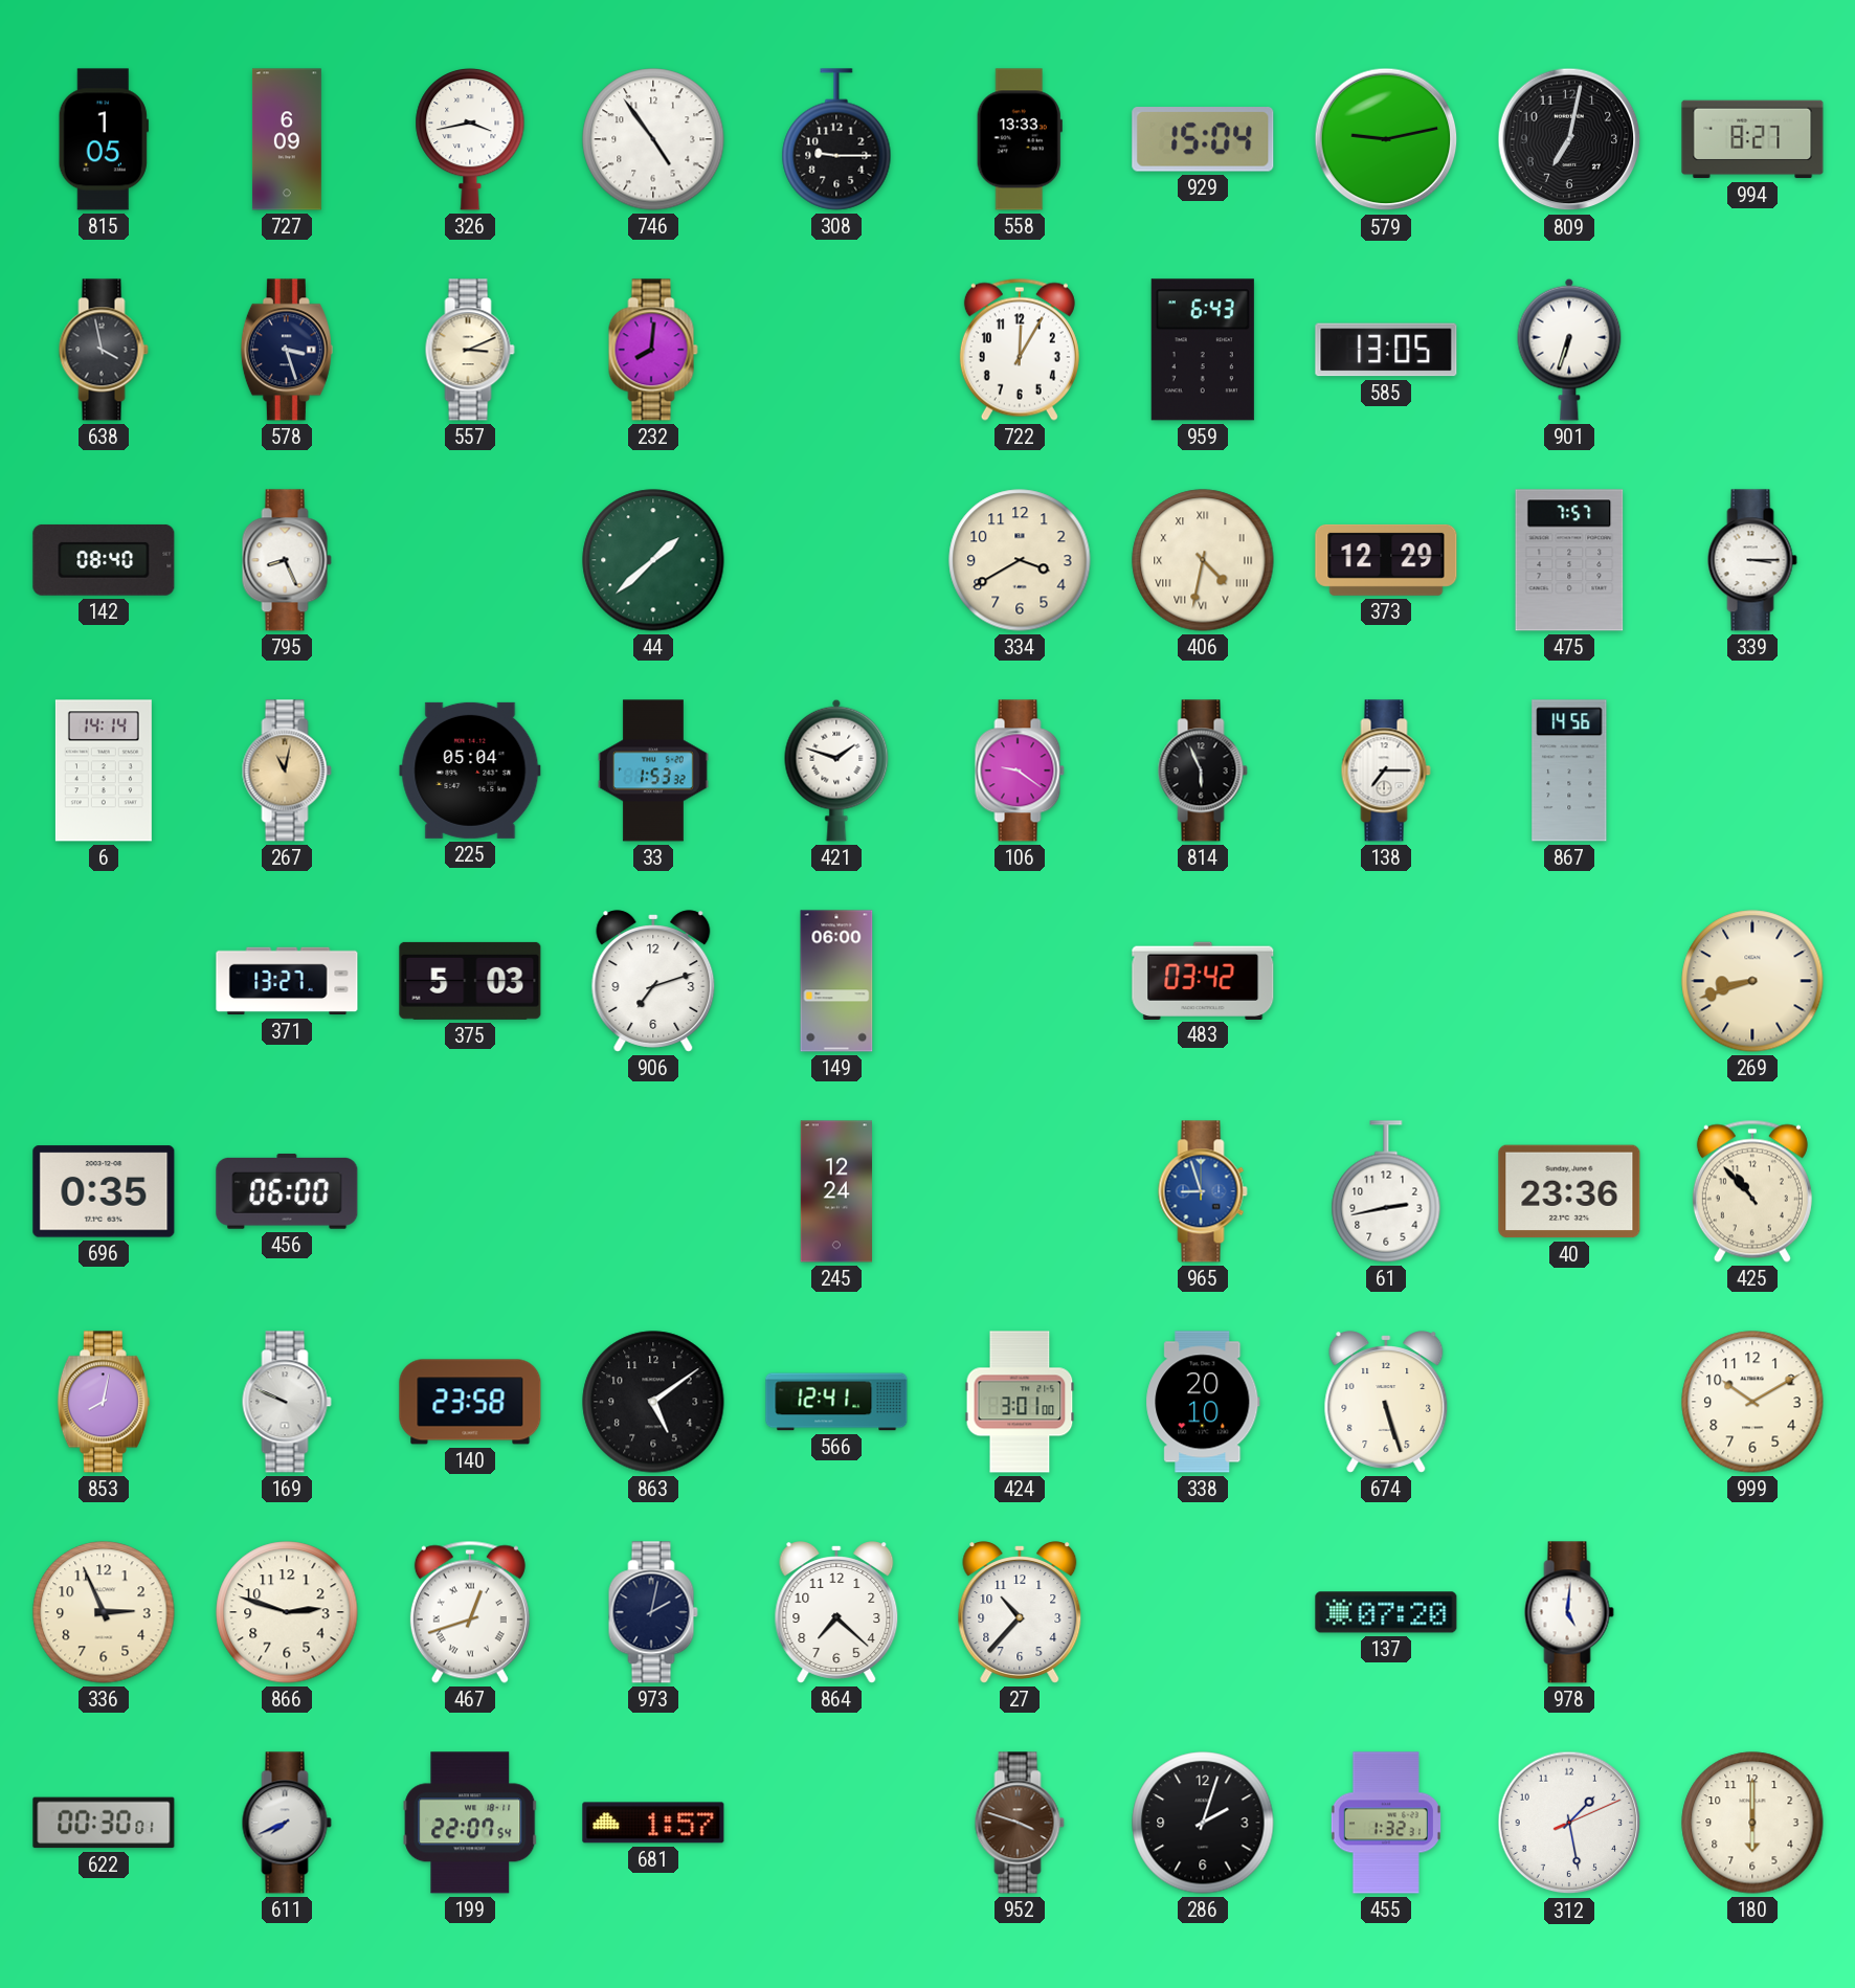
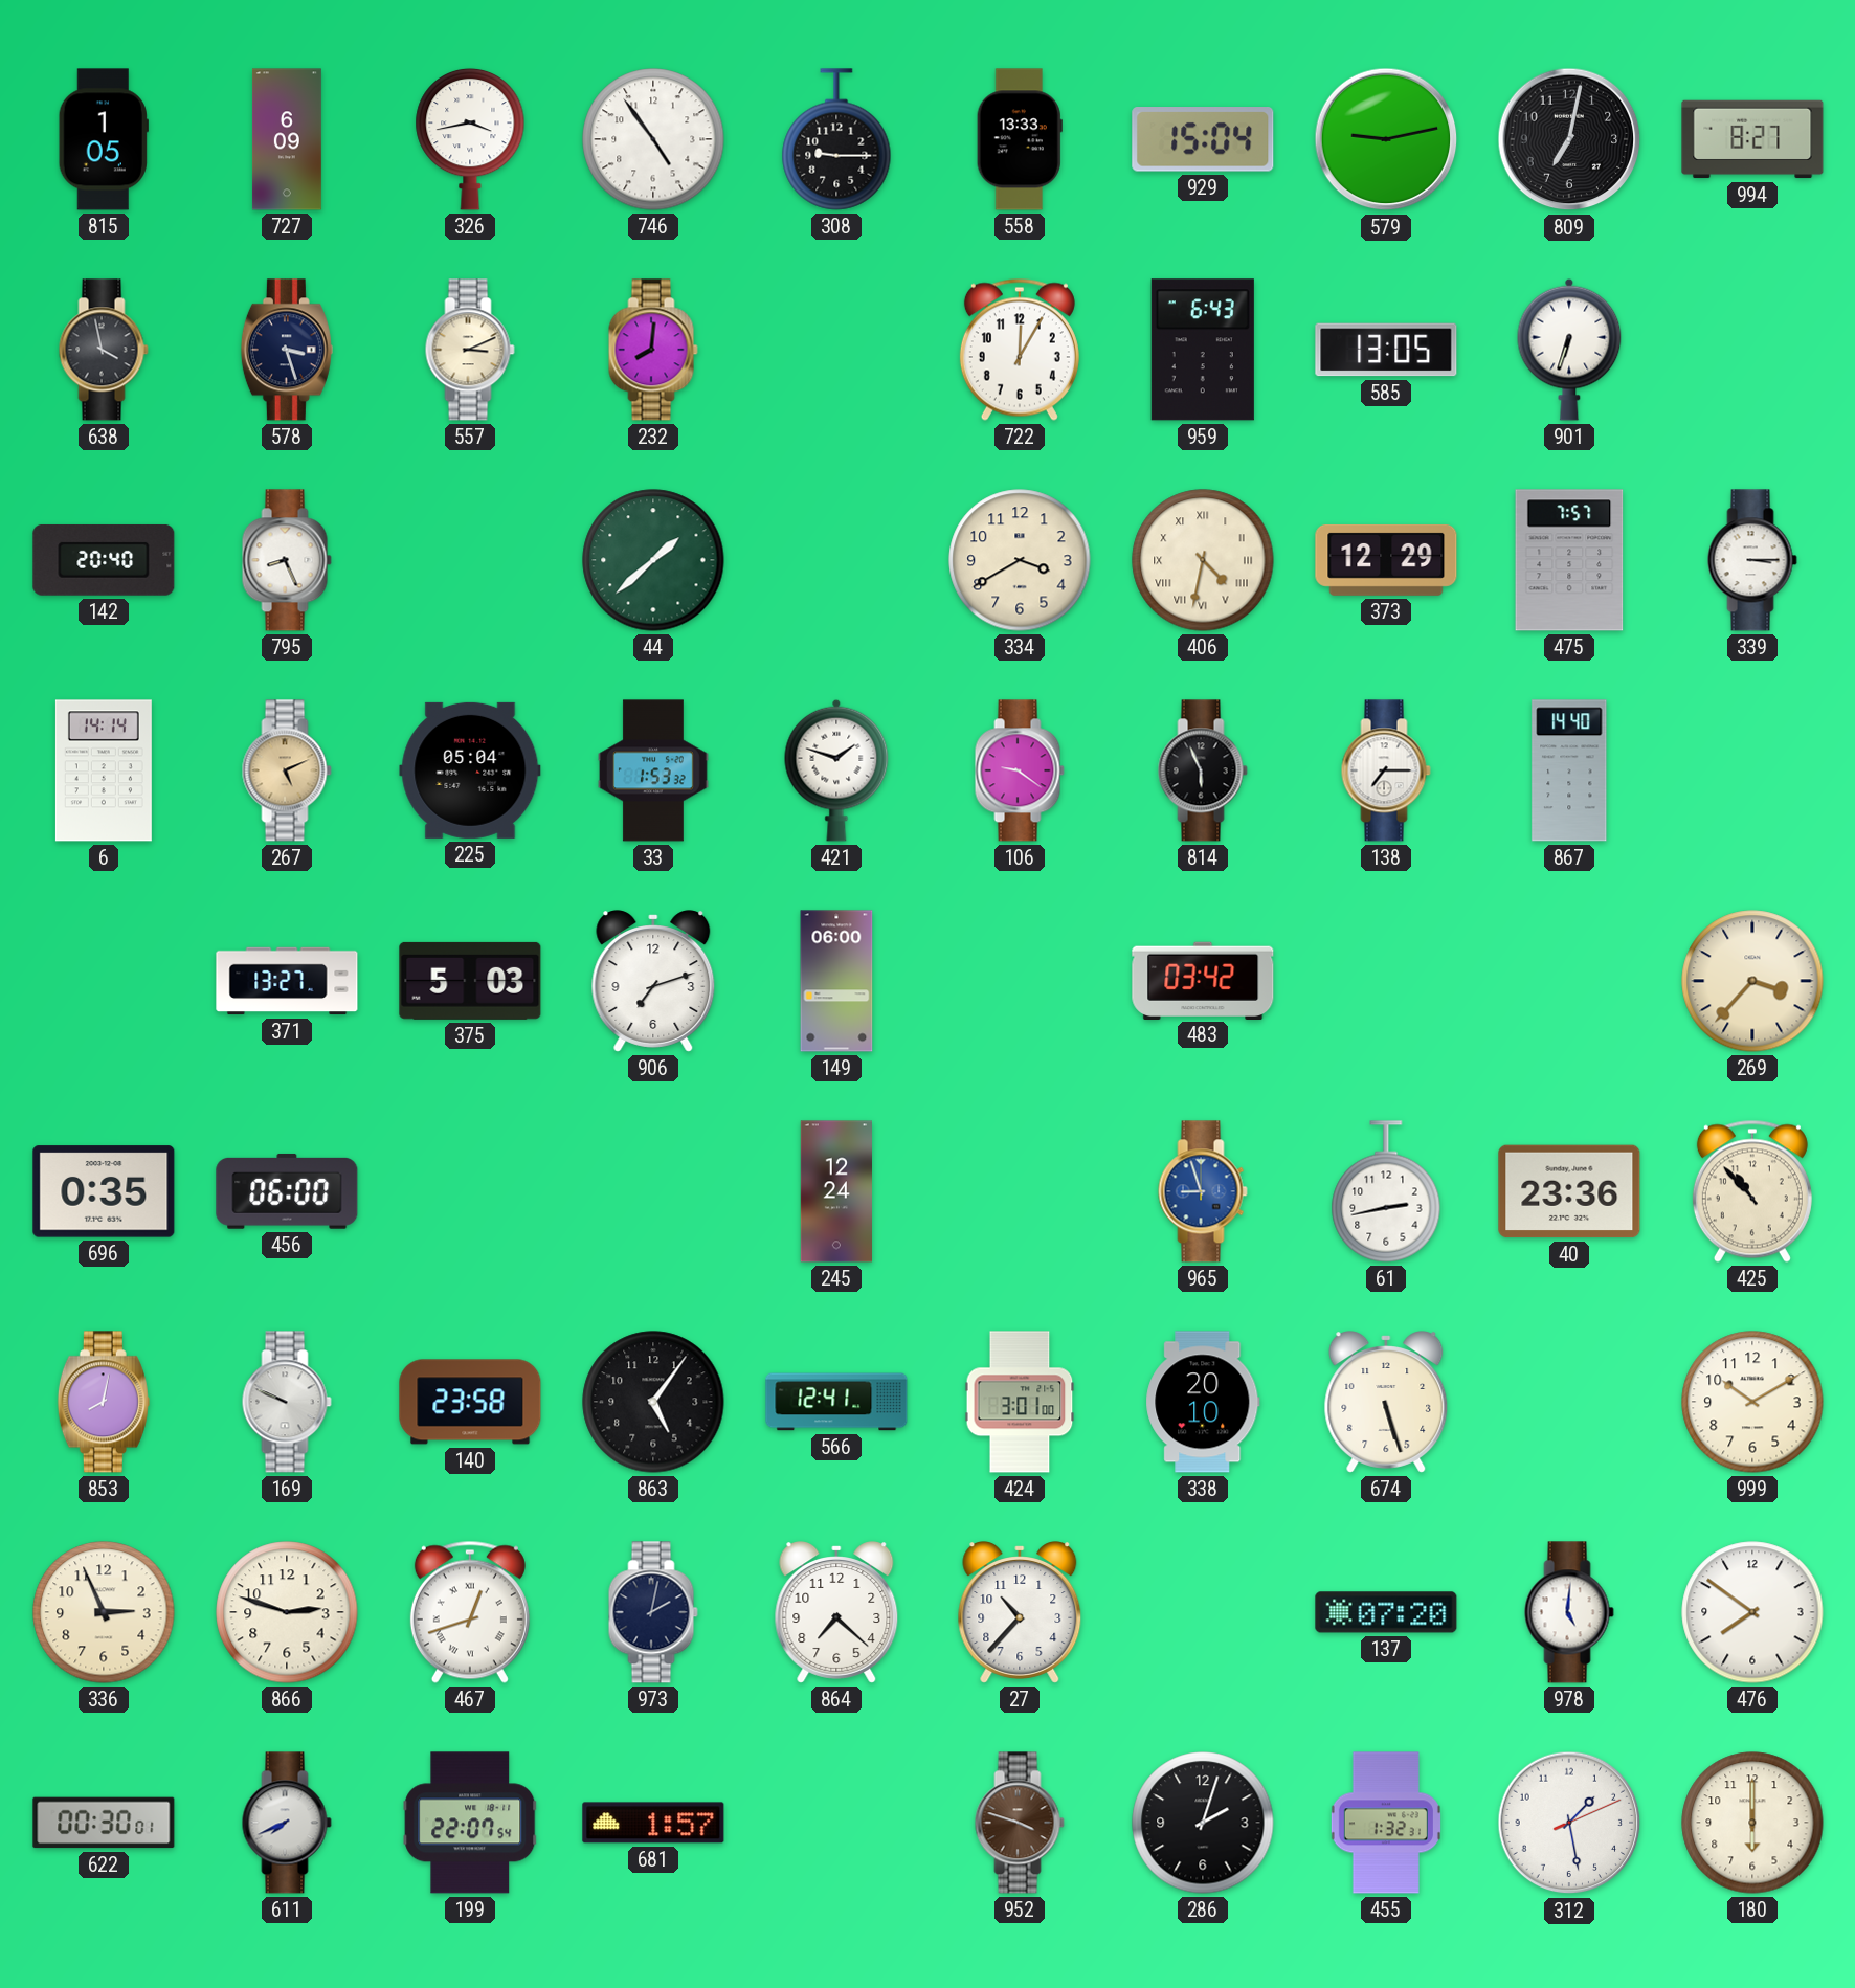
142: 08:40 -> 20:40 (104, 560)
267: 11:02 -> 5:11 (287, 770)
867: 14:56 -> 14:40 (1569, 770)
269: 8:42 -> 3:37 (1752, 981)
863: 5:09 -> 5:06 (653, 1402)
476: none -> 7:51 (1752, 1612)
